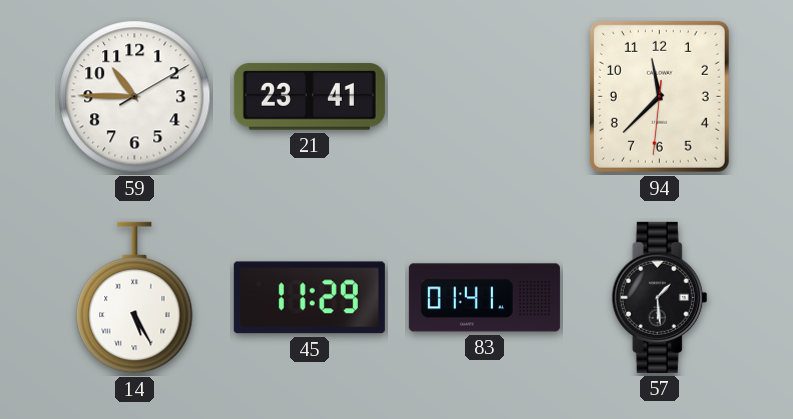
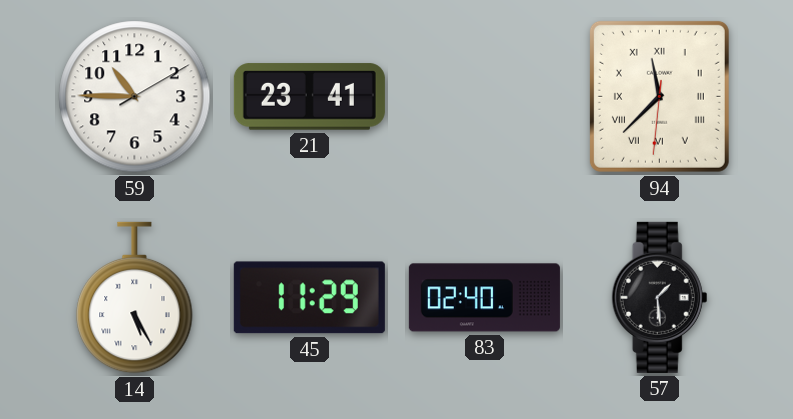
94 numerals: Arabic -> Roman (659, 96)
83: 01:41 -> 02:40 (484, 298)
